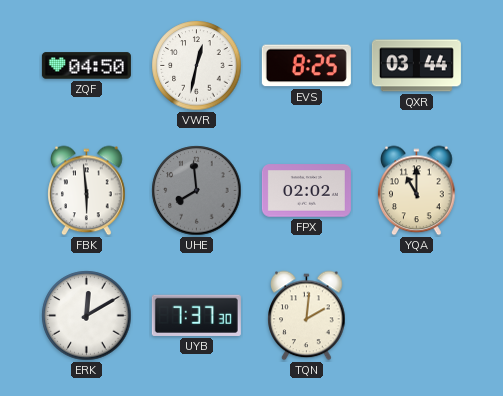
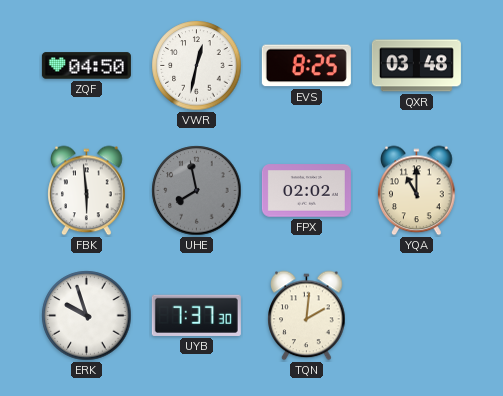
QXR: 03:44 -> 03:48 (416, 66)
UHE: 7:59 -> 7:58 (197, 191)
ERK: 12:10 -> 9:57 (87, 316)
